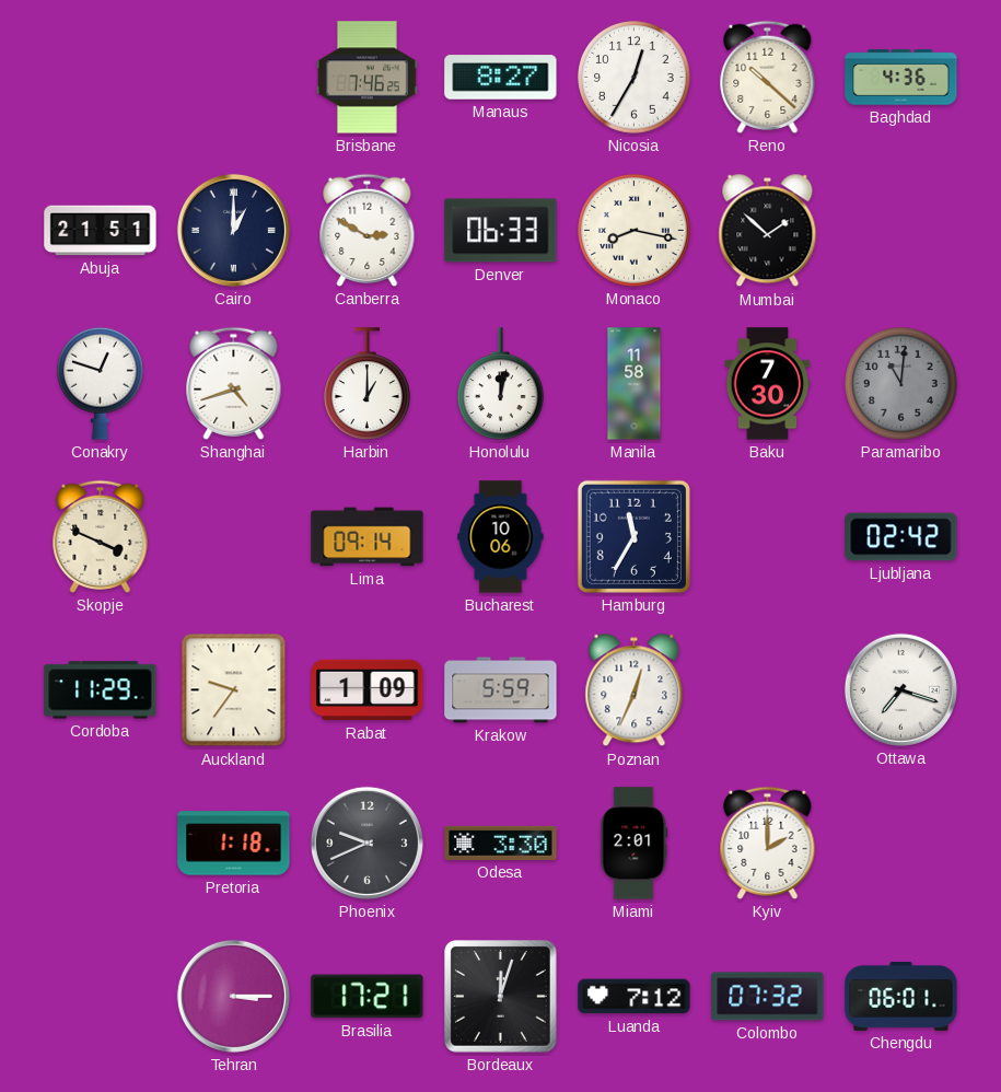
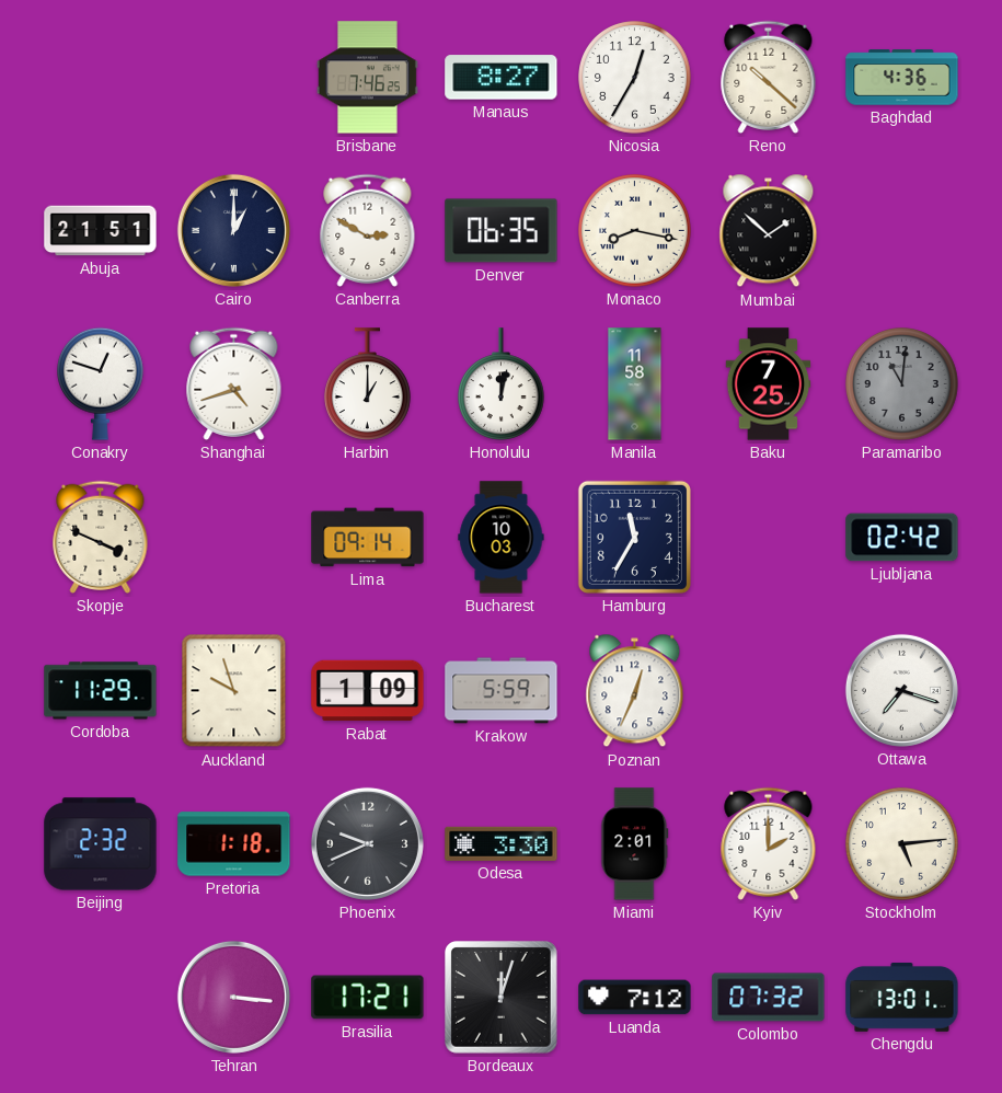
Denver: 06:33 -> 06:35 (502, 231)
Baku: 7:30 -> 7:25 (769, 384)
Bucharest: 10:06 -> 10:03 (502, 538)
Auckland: 9:36 -> 9:57 (234, 691)
Beijing: none -> 2:32 (101, 844)
Stockholm: none -> 5:14 (902, 844)
Tehran: 3:15 -> 3:16 (233, 997)
Chengdu: 06:01 -> 13:01 (902, 997)
